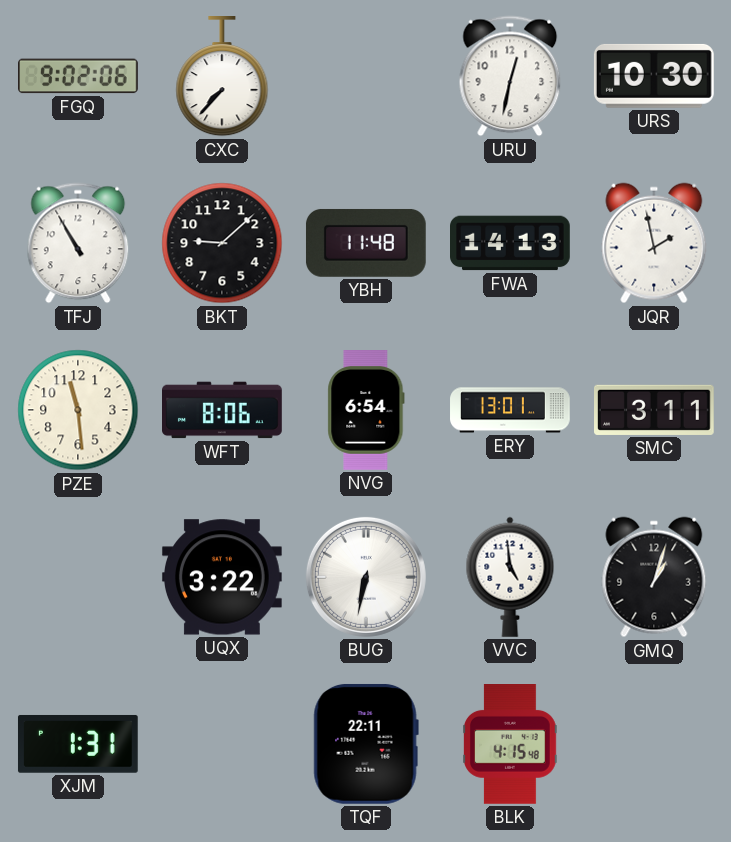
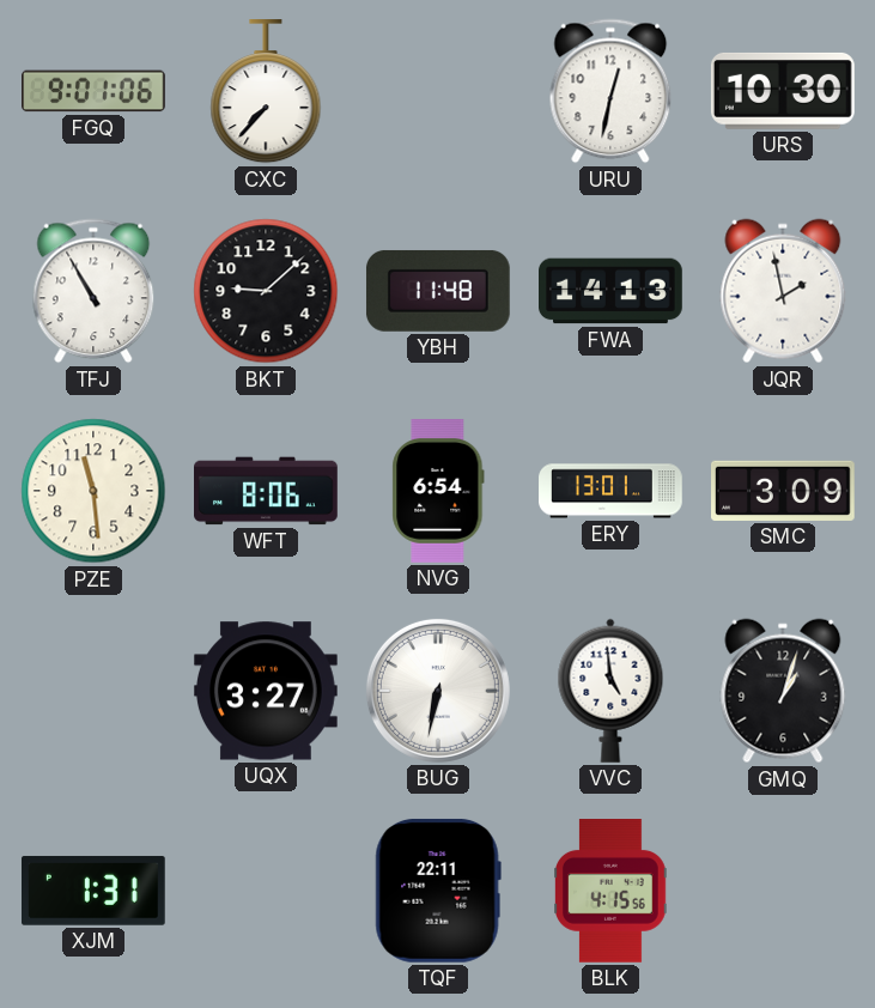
FGQ: 9:02 -> 9:01 (95, 91)
SMC: 3:11 -> 3:09 (784, 491)
UQX: 3:22 -> 3:27 (266, 691)
BLK: 4:15:48 -> 4:15:56 (612, 892)
